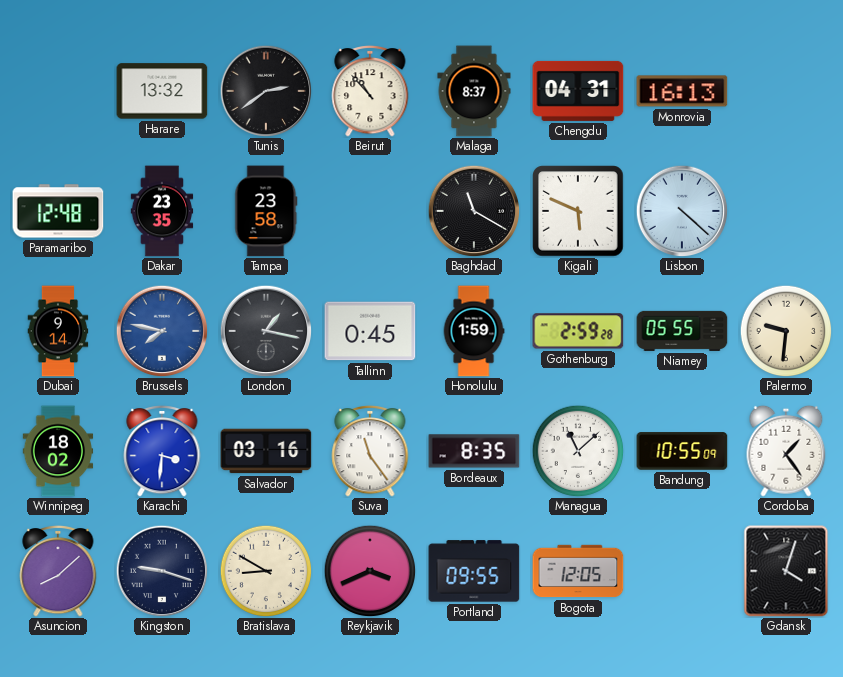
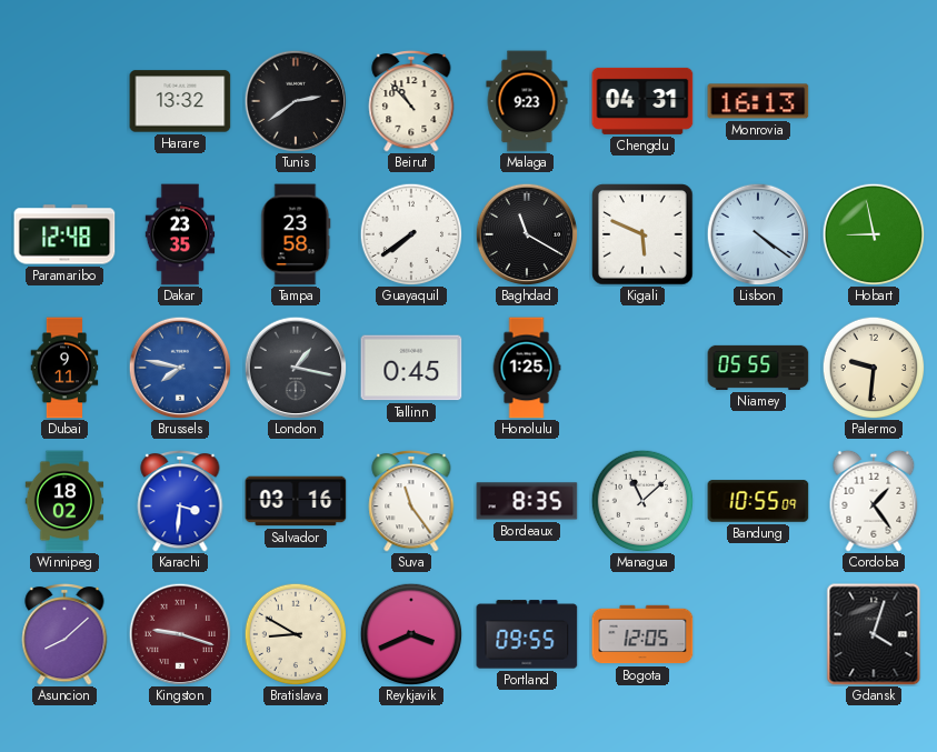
Malaga: 8:37 -> 9:23 (527, 101)
Guayaquil: none -> 7:39 (411, 234)
Lisbon: 4:22 -> 4:21 (758, 234)
Hobart: none -> 8:58 (874, 234)
Dubai: 9:14 -> 9:11 (64, 368)
Honolulu: 1:59 -> 1:25 (527, 368)
Gothenburg: 2:59 -> none (578, 331)
Kingston dial: navy -> burgundy (180, 634)
